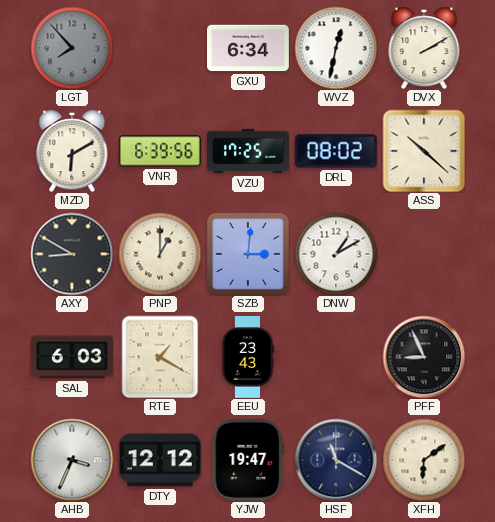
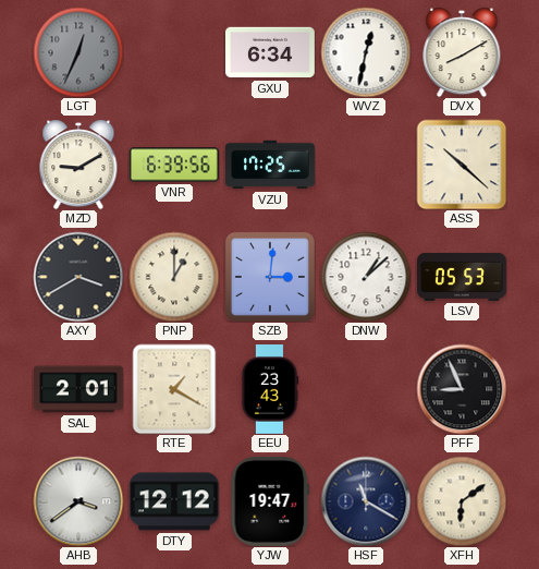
LGT: 7:53 -> 12:34 (78, 52)
DVX: 2:10 -> 8:10 (462, 52)
MZD: 6:10 -> 9:10 (78, 165)
DRL: 08:02 -> none (336, 151)
AXY: 8:50 -> 3:40 (78, 277)
DNW: 1:10 -> 1:08 (366, 277)
LSV: none -> 05:53 (463, 277)
SAL: 6:03 -> 2:01 (79, 389)
AHB: 3:34 -> 3:39 (78, 501)
